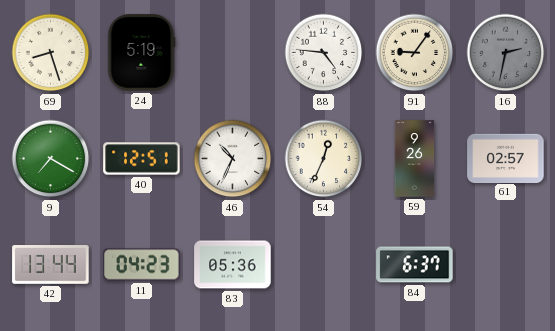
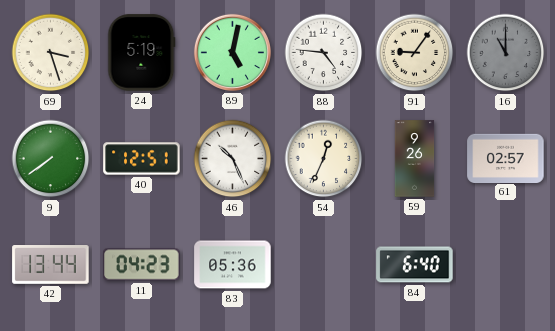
69: 8:27 -> 3:27 (51, 53)
89: none -> 5:02 (232, 52)
16: 2:32 -> 11:00 (506, 53)
9: 7:20 -> 7:39 (51, 159)
46: 10:34 -> 10:26 (233, 159)
84: 6:37 -> 6:40 (415, 265)
